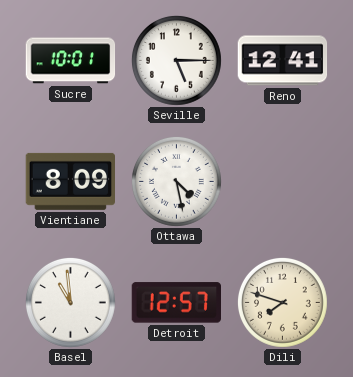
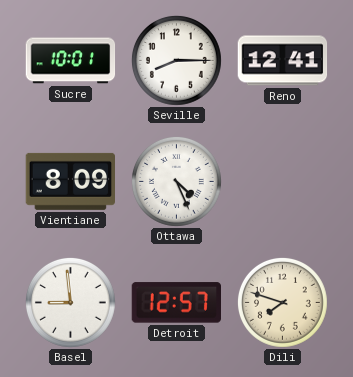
Seville: 5:15 -> 8:15 (177, 61)
Ottawa: 4:28 -> 4:26 (177, 182)
Basel: 10:59 -> 8:59 (71, 303)
